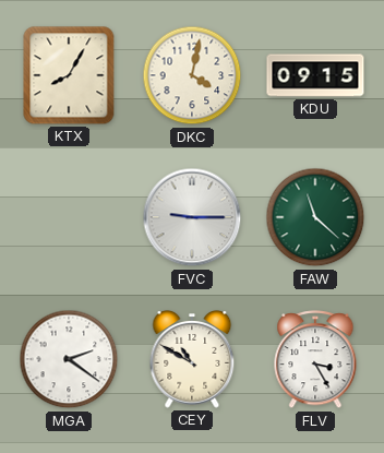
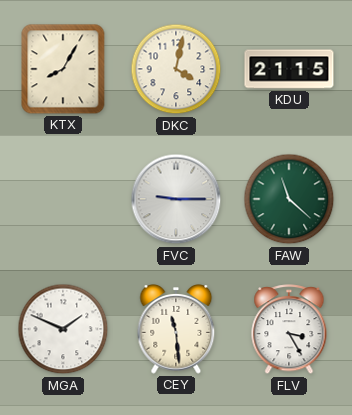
KDU: 09:15 -> 21:15 (289, 69)
MGA: 2:21 -> 1:49 (63, 329)
CEY: 10:50 -> 11:29 (176, 330)
